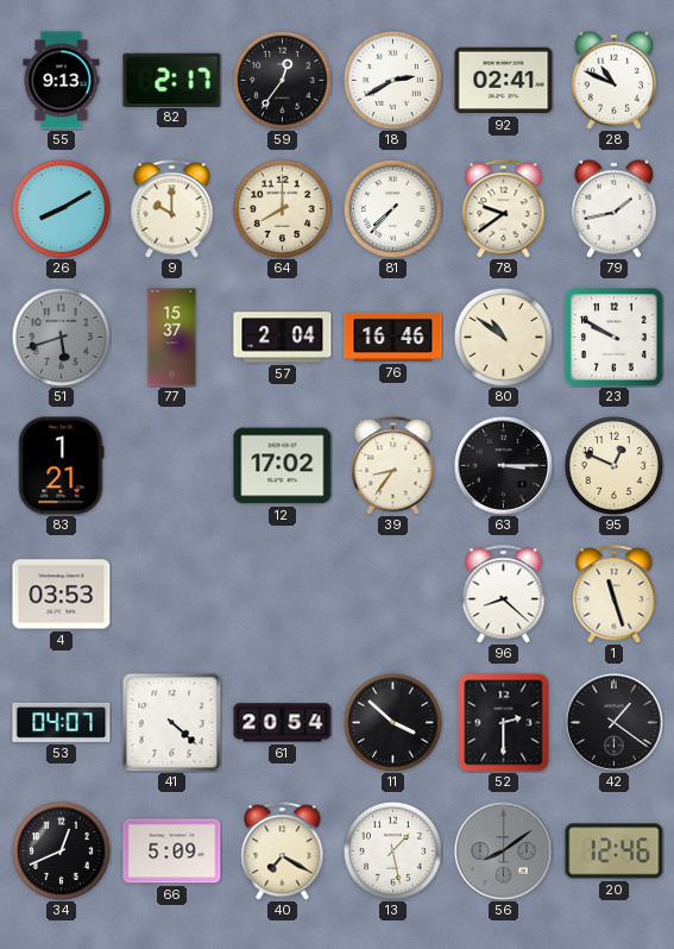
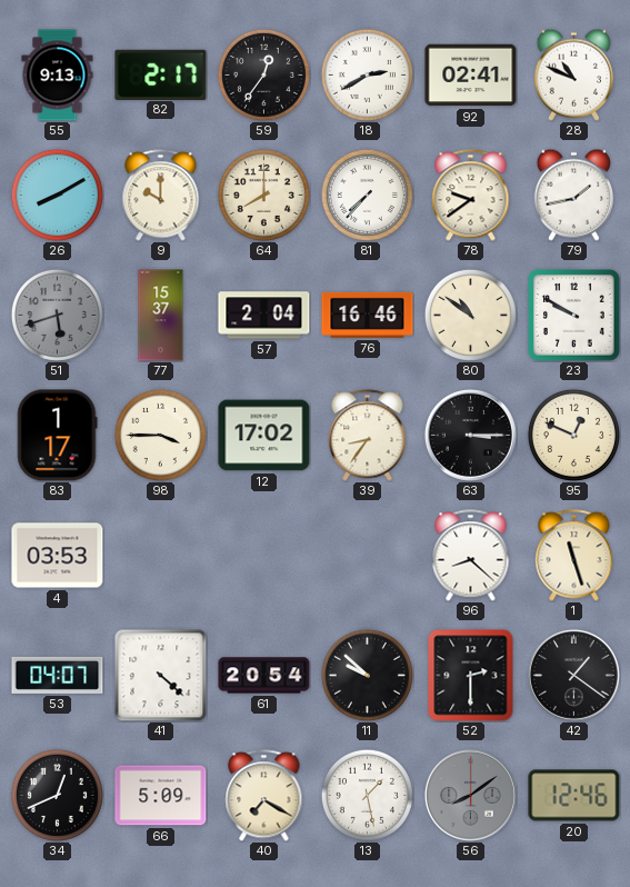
83: 1:21 -> 1:17 (57, 436)
98: none -> 3:45 (160, 435)
11: 3:52 -> 9:52 (367, 675)
